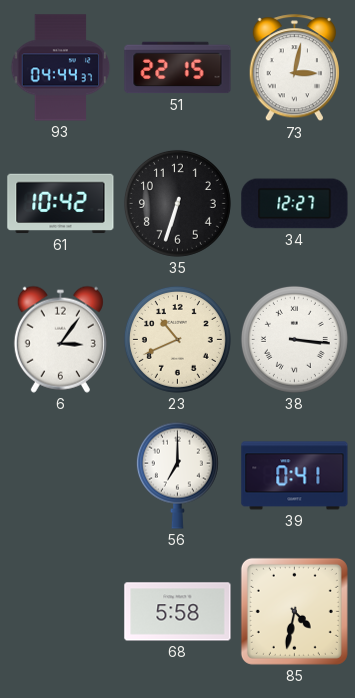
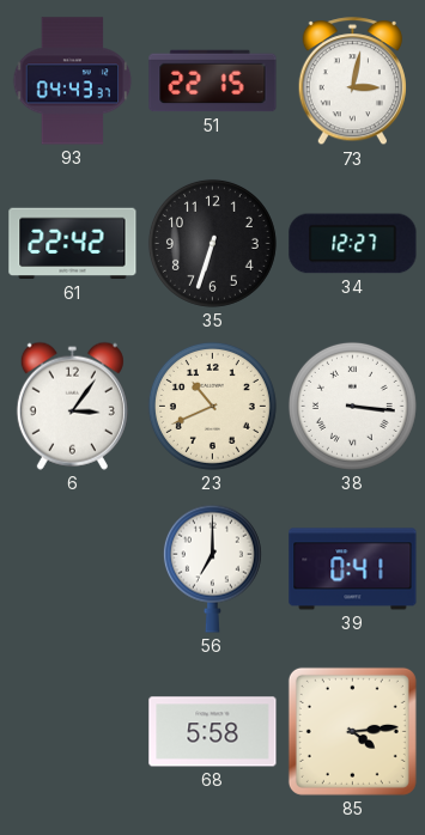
93: 04:44 -> 04:43 (73, 81)
61: 10:42 -> 22:42 (73, 244)
85: 4:32 -> 4:14 (352, 731)
